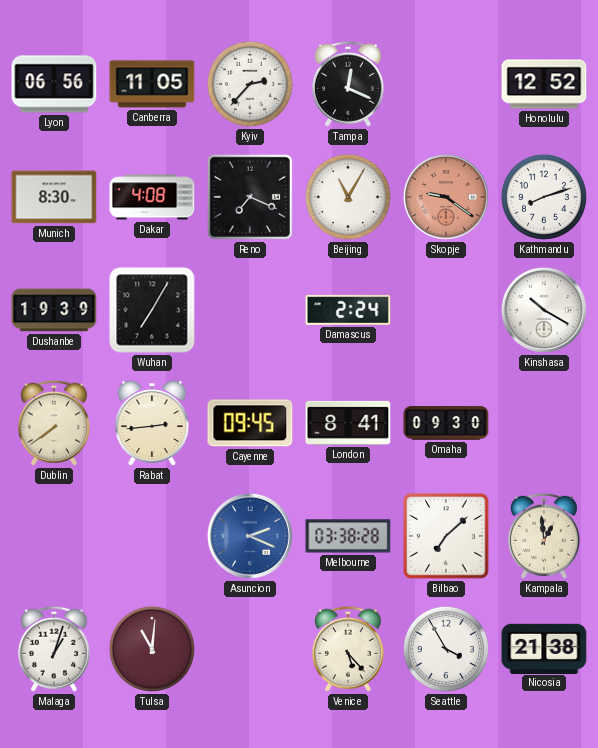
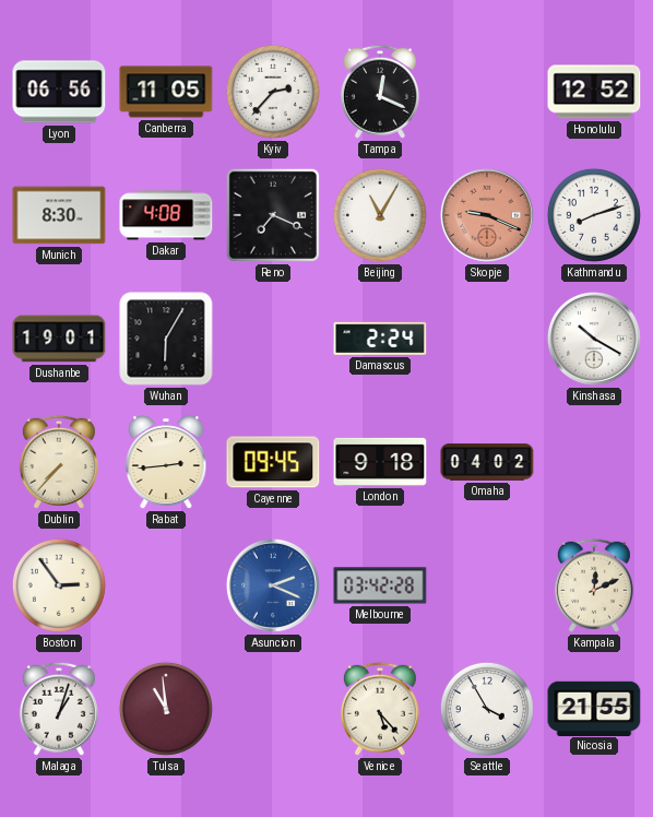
Skopje: 9:21 -> 9:19 (487, 215)
Dushanbe: 19:39 -> 19:01 (59, 339)
Wuhan: 7:05 -> 6:05 (166, 339)
Dublin: 7:39 -> 7:37 (59, 462)
London: 8:41 -> 9:18 (380, 462)
Omaha: 09:30 -> 04:02 (487, 462)
Boston: none -> 2:54 (59, 585)
Melbourne: 03:38 -> 03:42 (380, 585)
Bilbao: 7:08 -> none (446, 536)
Kampala: 12:59 -> 12:11 (594, 585)
Tulsa: 11:01 -> 10:59 (166, 709)
Nicosia: 21:38 -> 21:55 (594, 708)
